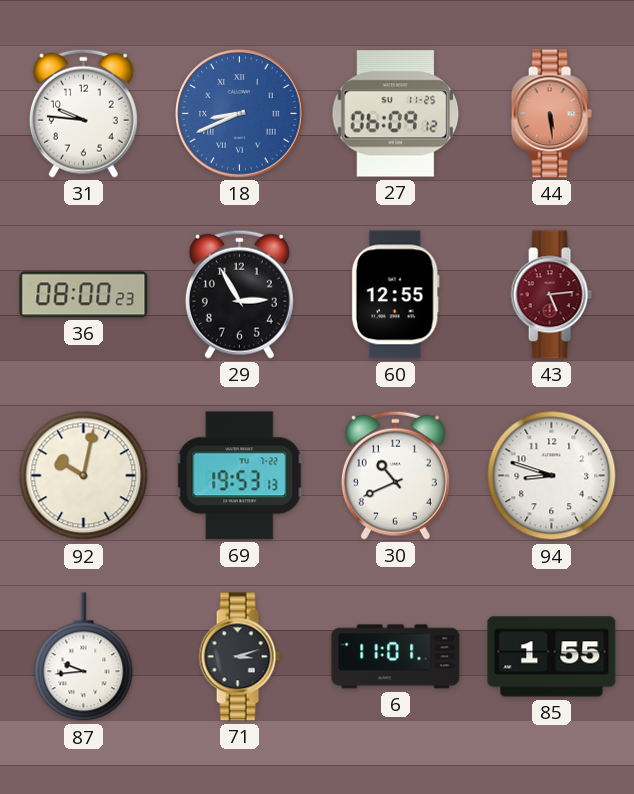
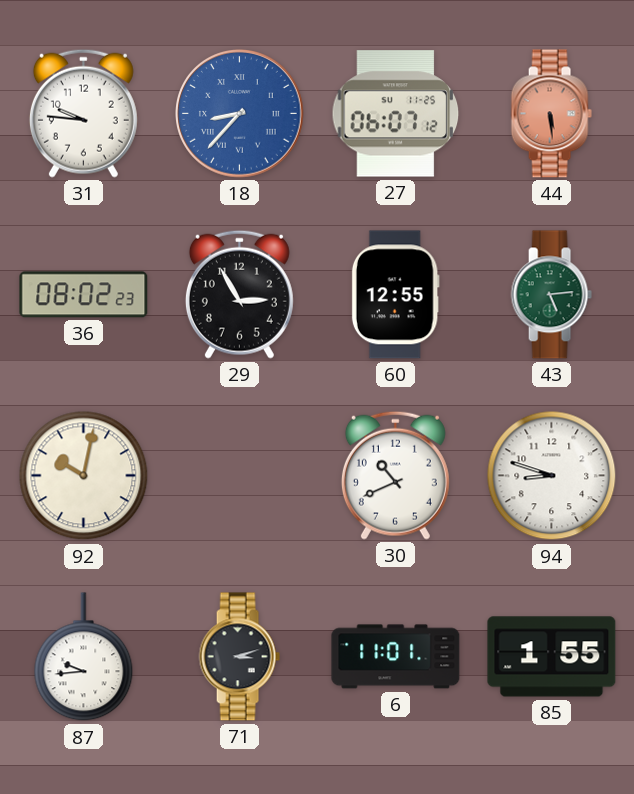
18: 8:41 -> 8:37 (240, 114)
27: 06:09 -> 06:07 (396, 114)
36: 08:00 -> 08:02 (84, 295)
43 dial: burgundy -> green (551, 295)
69: 19:53 -> none (240, 476)
